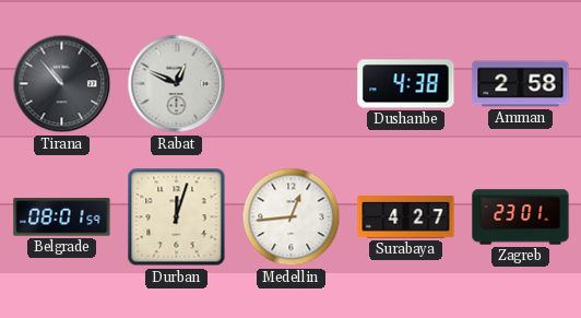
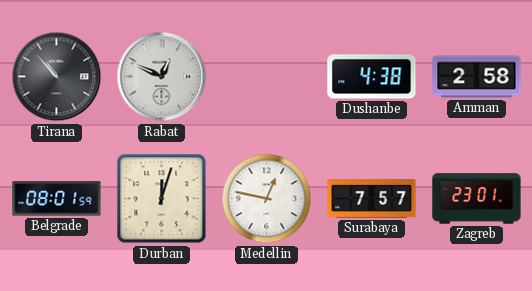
Medellin: 12:44 -> 12:47 (267, 199)
Surabaya: 4:27 -> 7:57 (372, 199)
